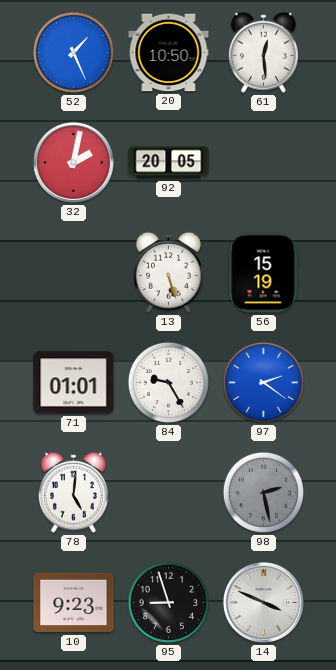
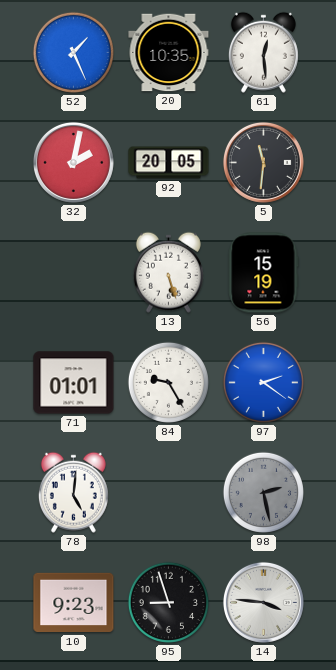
20: 10:50 -> 10:35 (169, 53)
5: none -> 11:31 (263, 162)
14: 3:49 -> 3:46 (263, 602)
